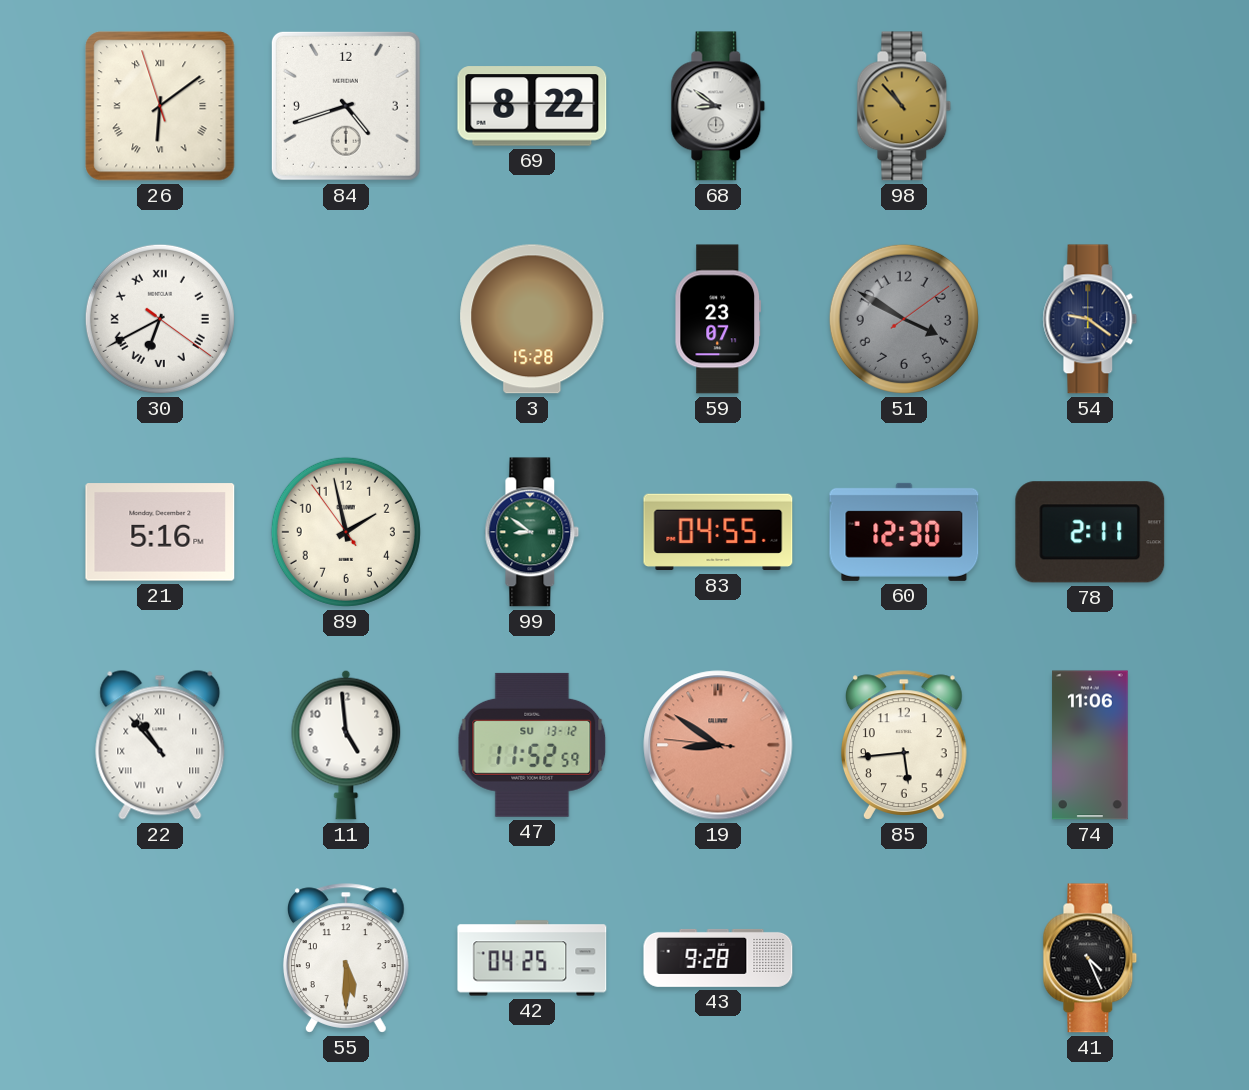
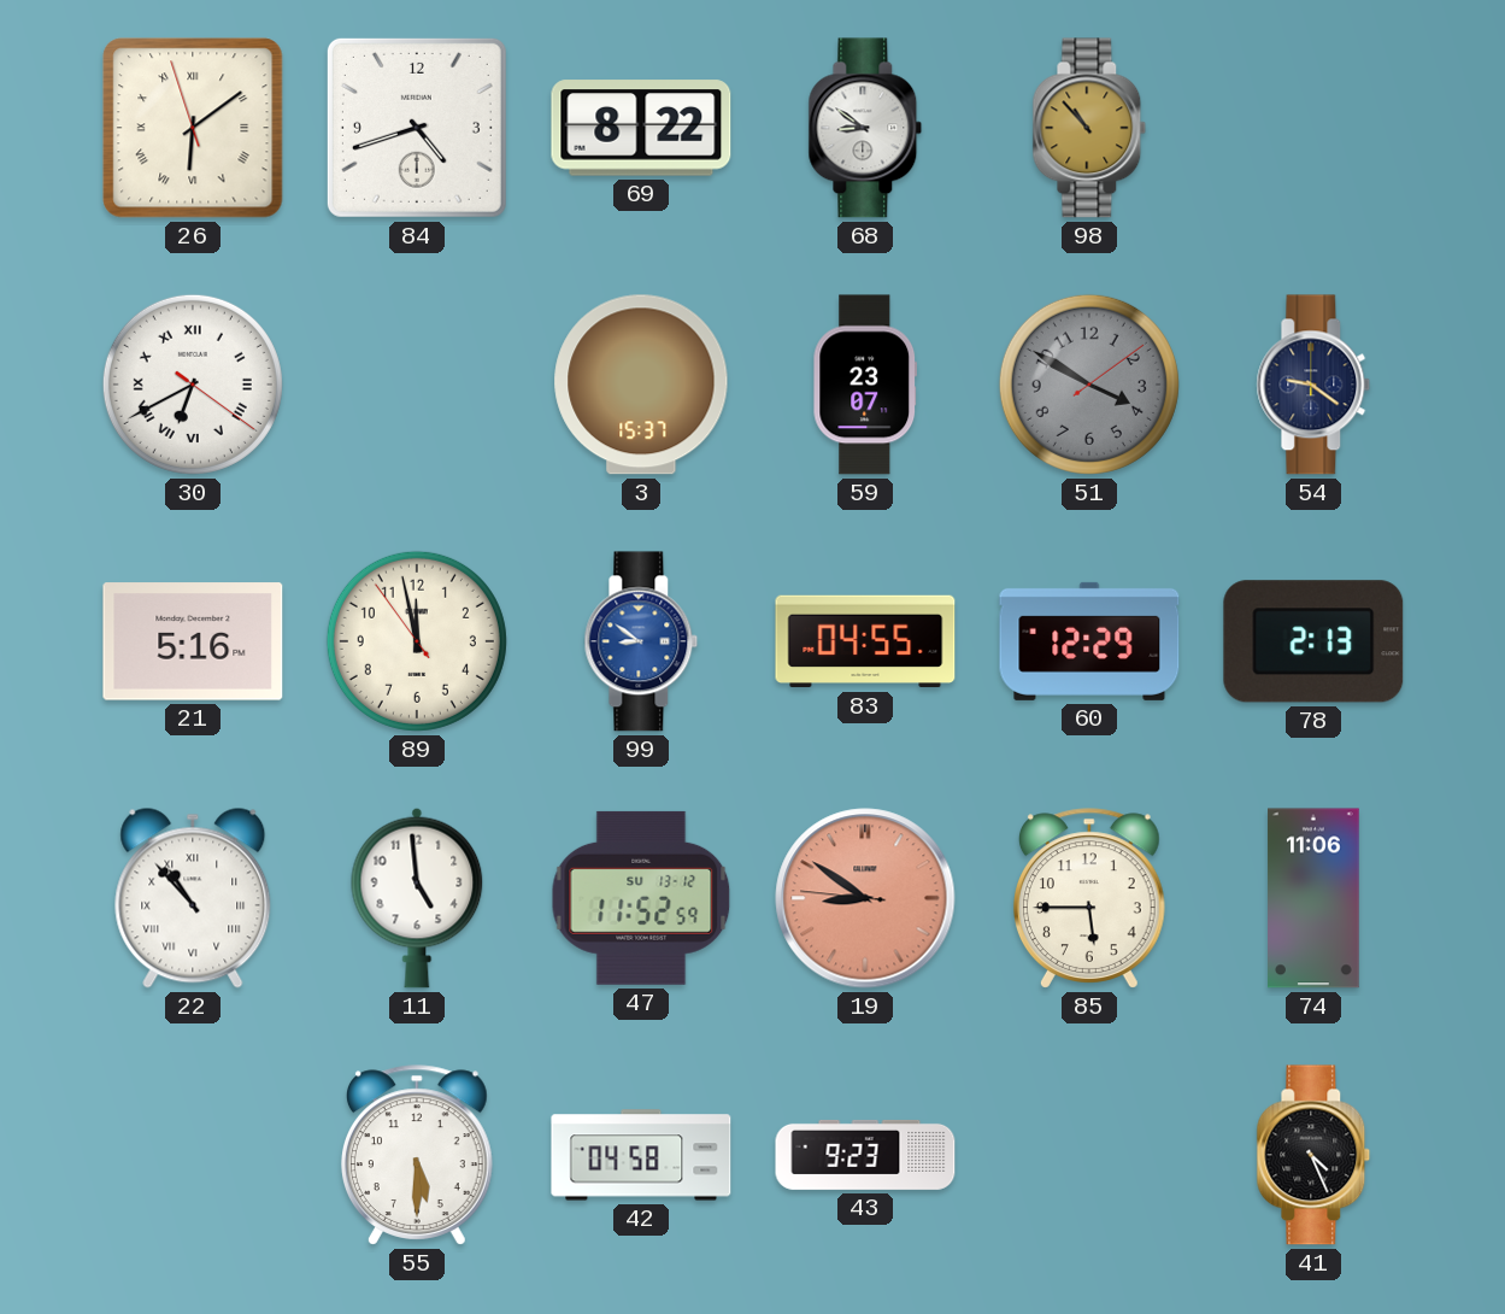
3: 15:28 -> 15:37 (641, 385)
89: 1:57 -> 11:57 (417, 641)
99 dial: green -> blue (641, 641)
60: 12:30 -> 12:29 (1089, 641)
78: 2:11 -> 2:13 (1313, 641)
85: 5:44 -> 5:45 (1089, 898)
42: 04:25 -> 04:58 (641, 1155)
43: 9:28 -> 9:23 (865, 1155)
